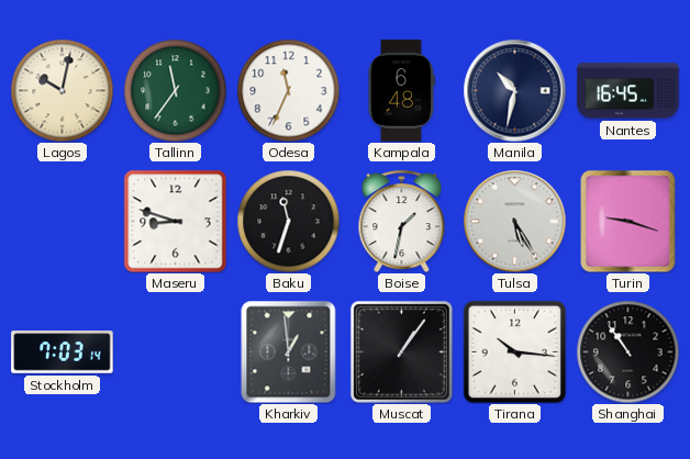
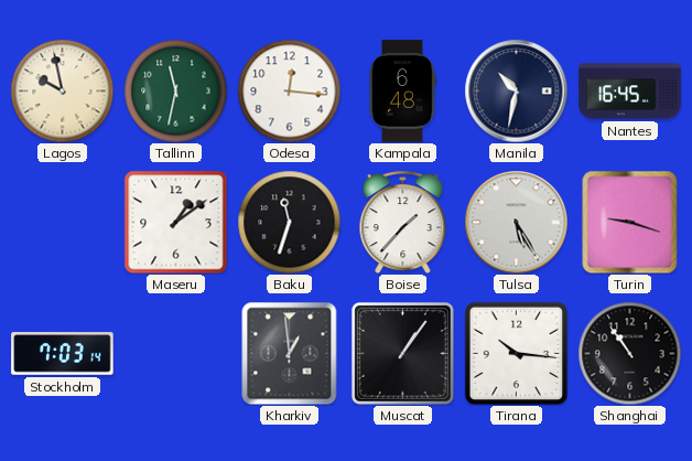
Lagos: 10:02 -> 9:58 (62, 90)
Tallinn: 11:36 -> 11:32 (175, 90)
Odesa: 11:34 -> 12:16 (289, 90)
Maseru: 8:48 -> 1:09 (175, 222)
Boise: 1:32 -> 1:37 (403, 222)
